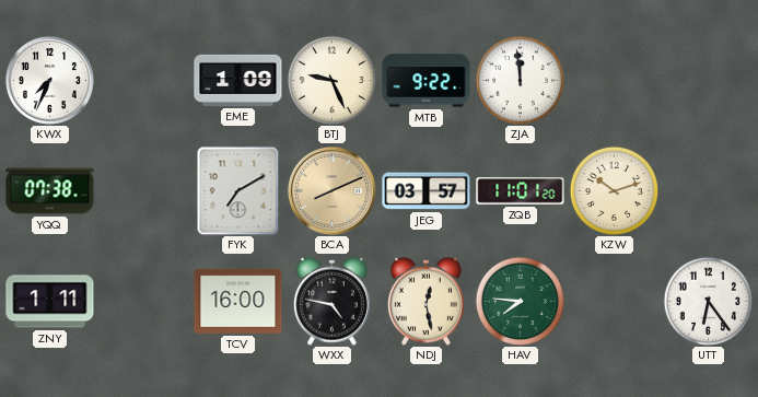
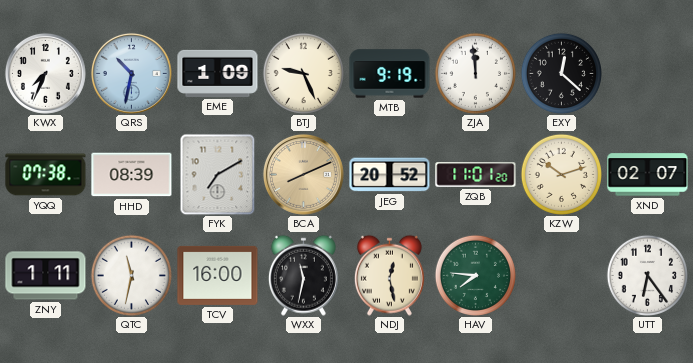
QRS: none -> 10:32 (131, 73)
MTB: 9:22 -> 9:19 (390, 74)
EXY: none -> 12:22 (561, 73)
HHD: none -> 08:39 (132, 175)
JEG: 03:57 -> 20:52 (390, 175)
XND: none -> 02:07 (648, 175)
QTC: none -> 11:32 (131, 275)
WXX: 4:47 -> 11:32 (303, 275)
